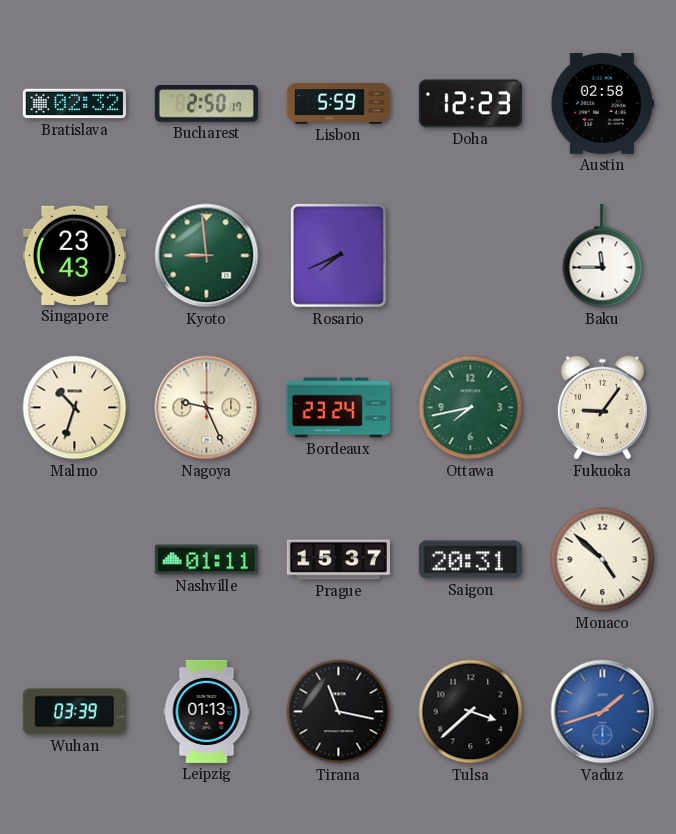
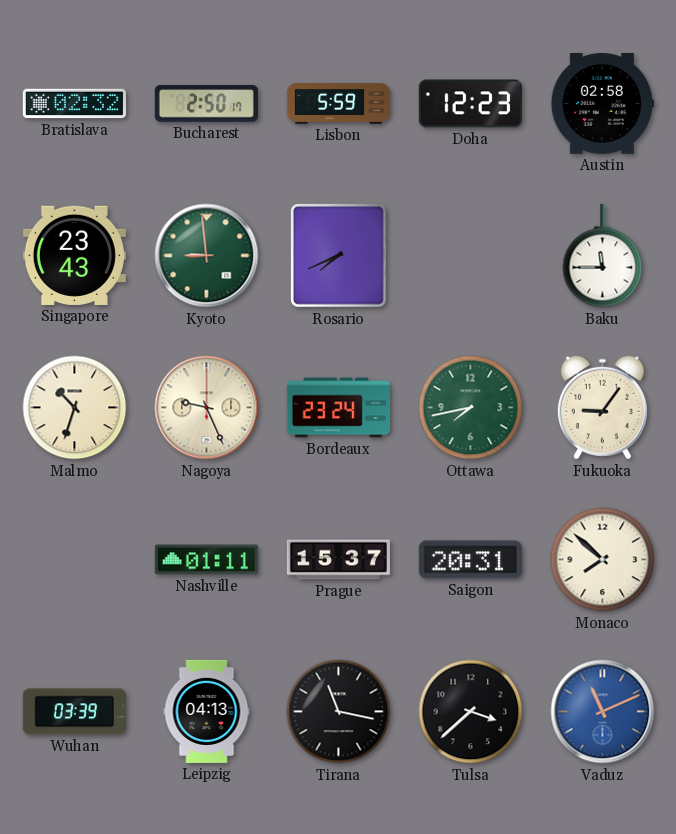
Monaco: 4:52 -> 7:52 (603, 560)
Leipzig: 01:13 -> 04:13 (207, 711)
Vaduz: 1:42 -> 11:11 (603, 712)
